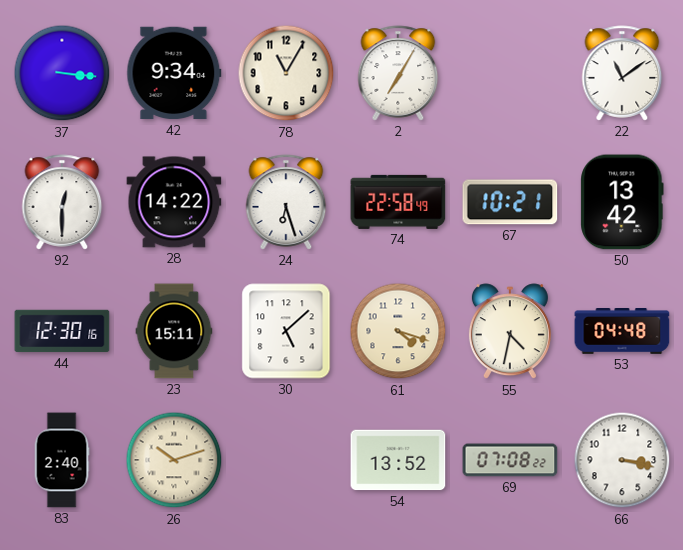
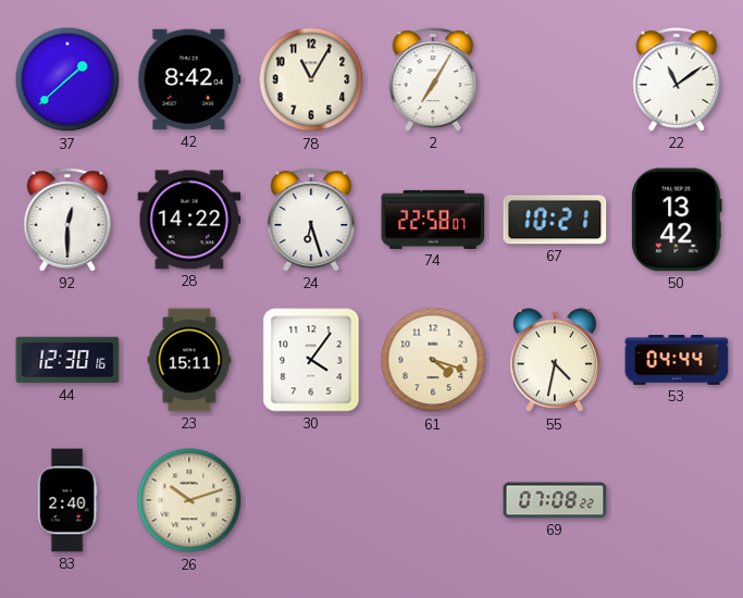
37: 3:16 -> 1:38 (67, 79)
42: 9:34 -> 8:42 (189, 79)
74: 22:58:49 -> 22:58:07 (433, 220)
30: 5:08 -> 4:06 (311, 360)
53: 04:48 -> 04:44 (677, 361)
54: 13:52 -> none (398, 460)
66: 3:17 -> none (622, 460)
